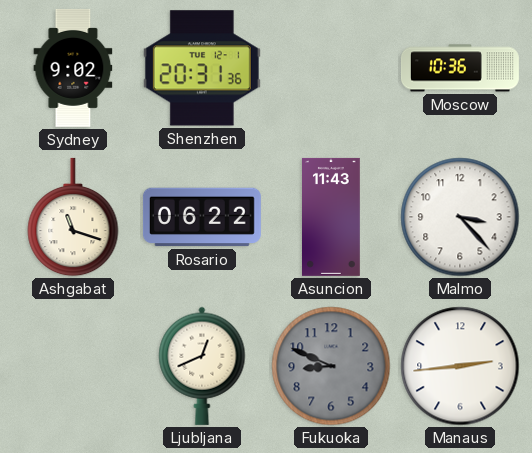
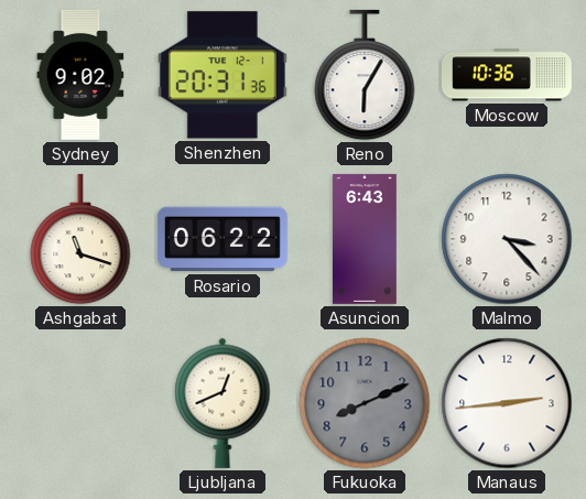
Reno: none -> 6:05 (365, 75)
Asuncion: 11:43 -> 6:43 (366, 239)
Fukuoka: 8:49 -> 8:11 (365, 403)
